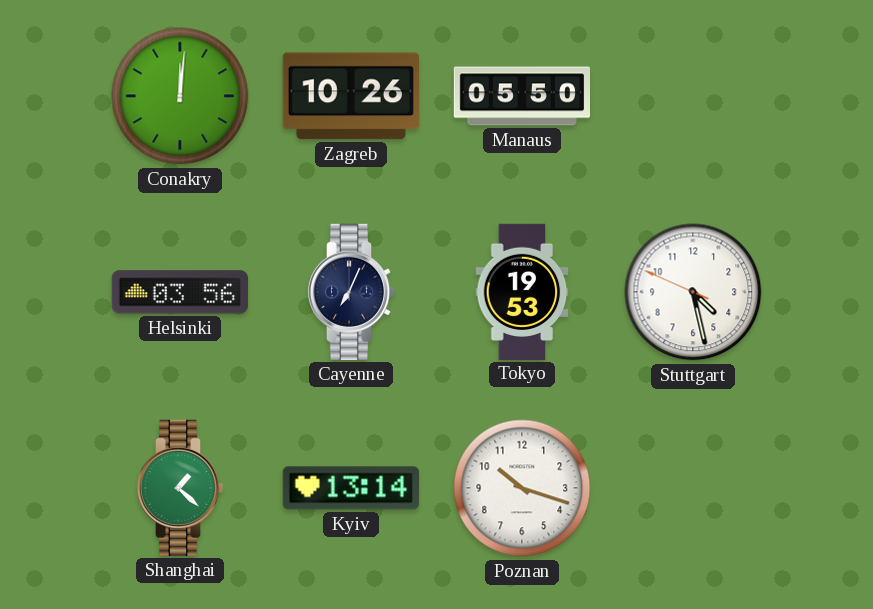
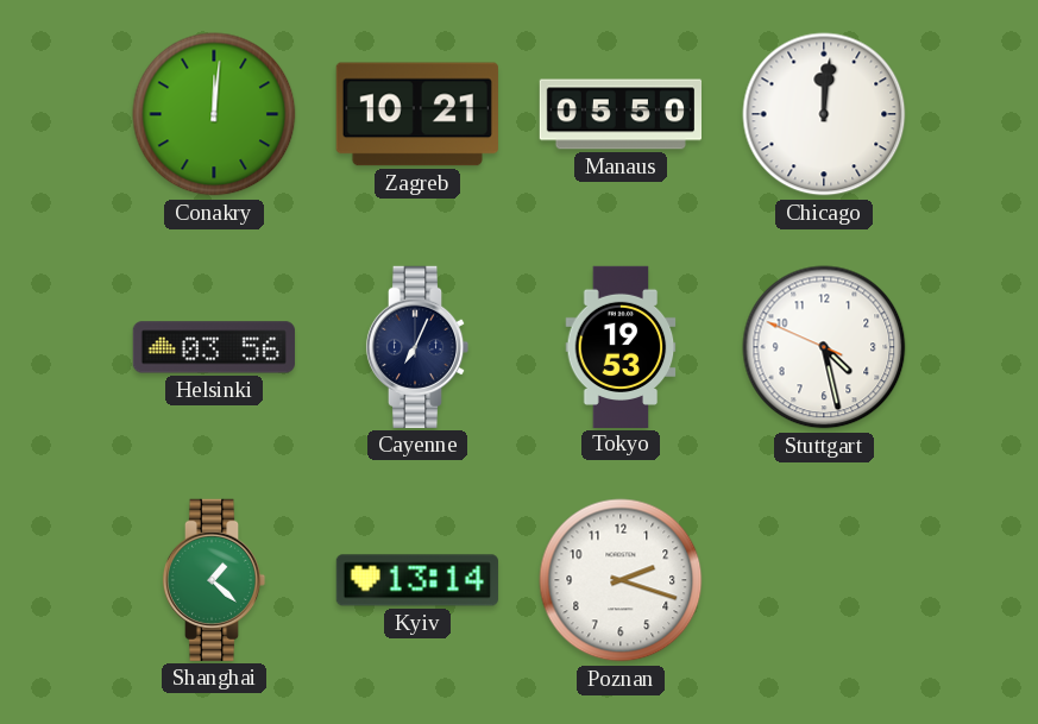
Zagreb: 10:26 -> 10:21 (417, 114)
Chicago: none -> 12:01 (824, 114)
Poznan: 10:18 -> 2:18 (621, 580)
